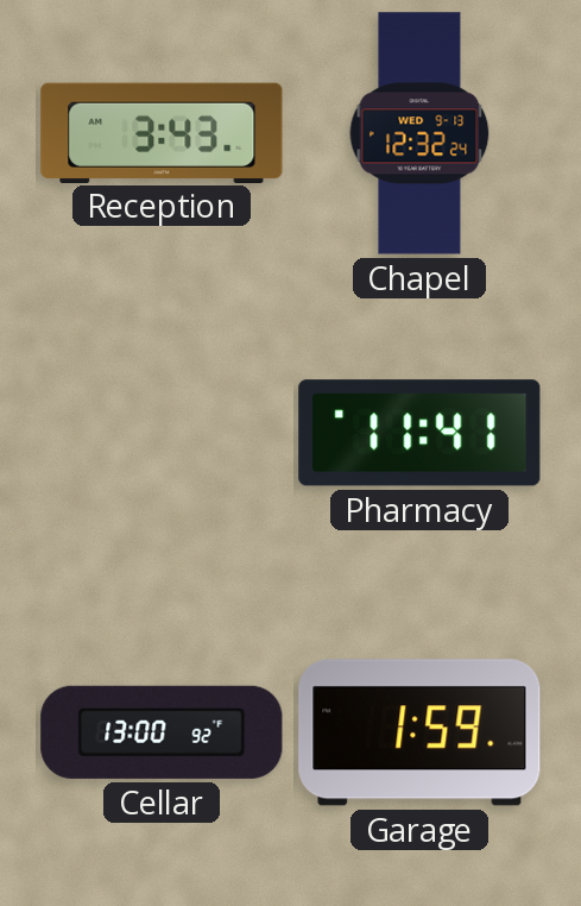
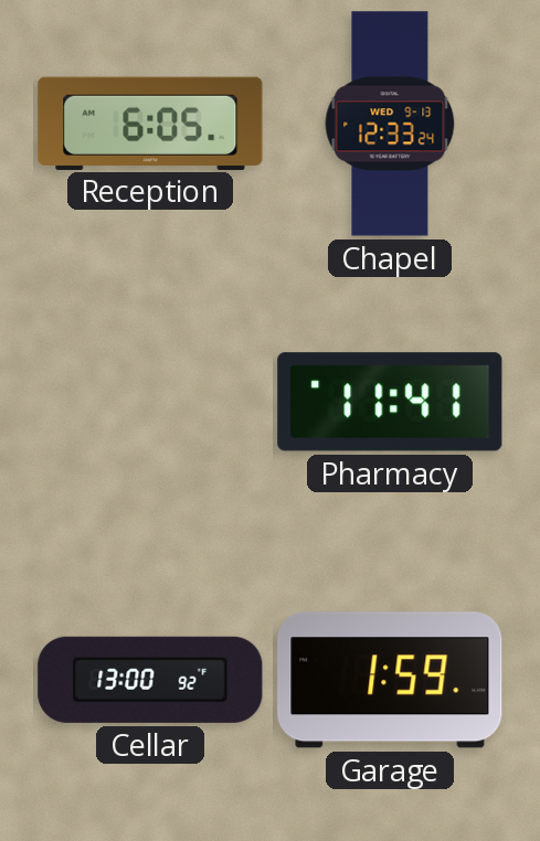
Reception: 3:43 -> 6:05 (150, 123)
Chapel: 12:32 -> 12:33 (390, 124)
